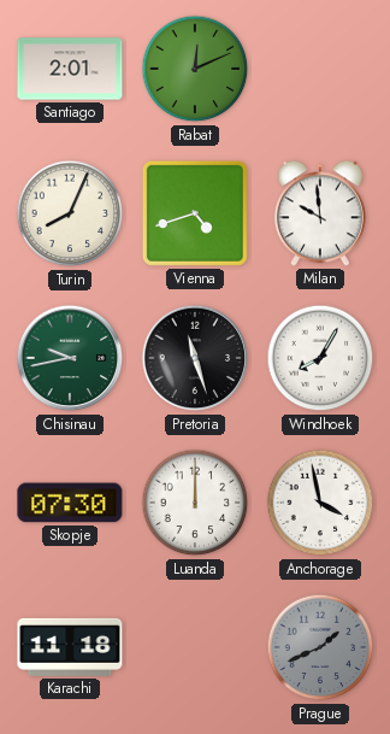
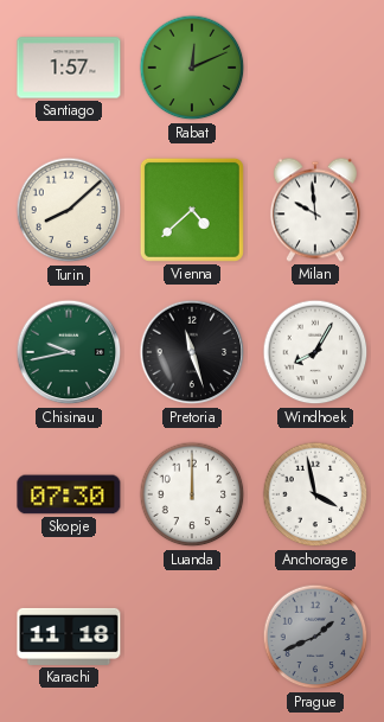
Santiago: 2:01 -> 1:57 (69, 68)
Turin: 8:04 -> 8:08 (69, 210)
Vienna: 4:42 -> 4:38 (192, 210)
